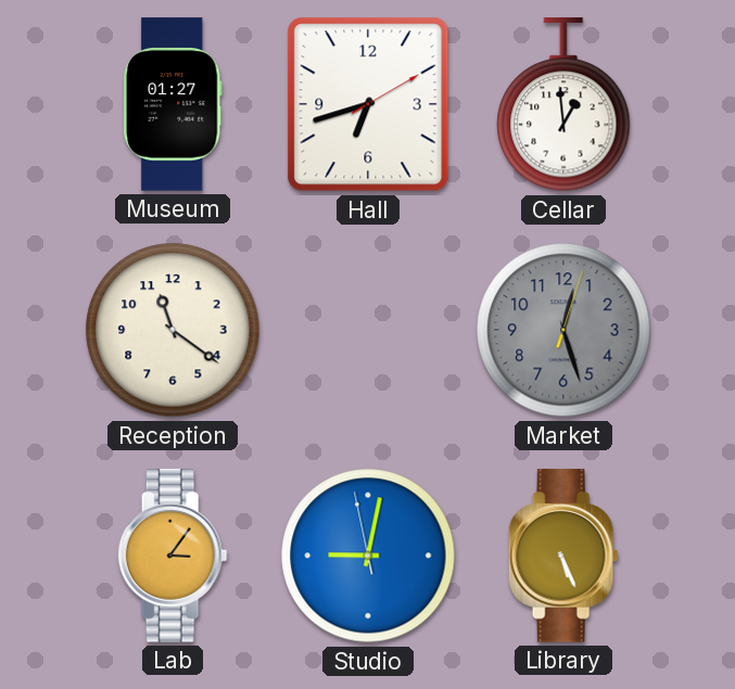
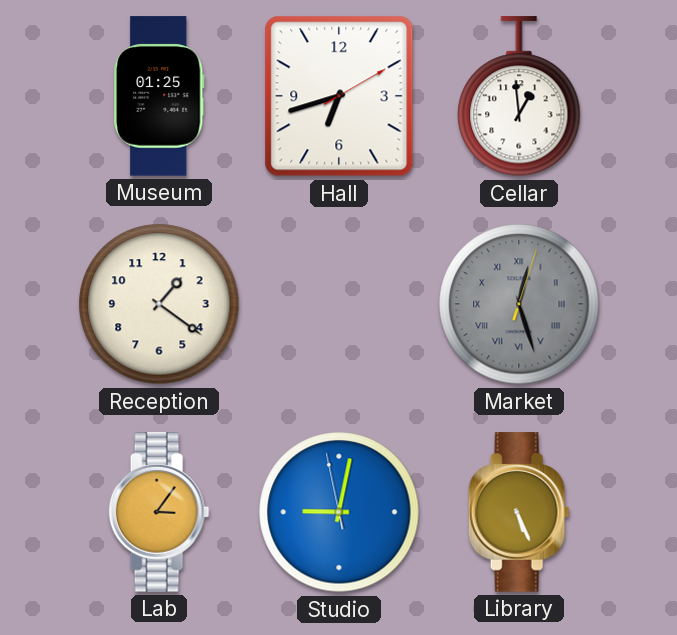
Museum: 01:27 -> 01:25 (159, 96)
Reception: 11:21 -> 1:21 (159, 304)
Market numerals: Arabic -> Roman (519, 304)
